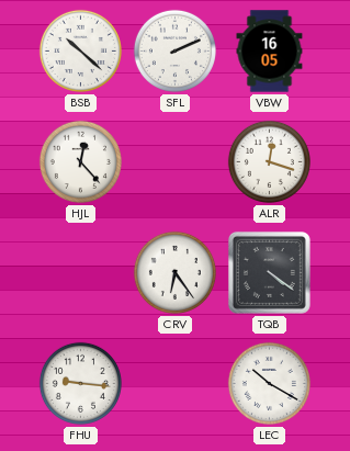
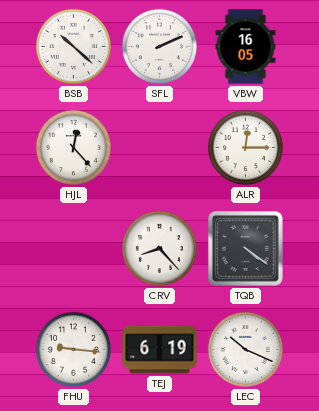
ALR: 12:18 -> 12:15 (245, 147)
CRV: 6:24 -> 8:23 (159, 248)
TEJ: none -> 6:19 (160, 350)
LEC: 10:20 -> 10:19 (245, 349)
